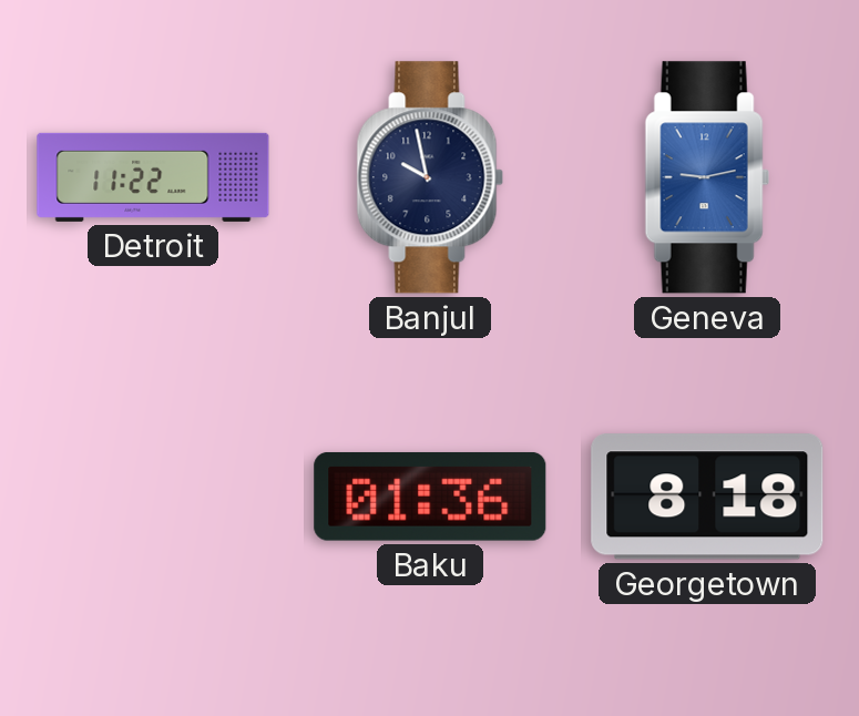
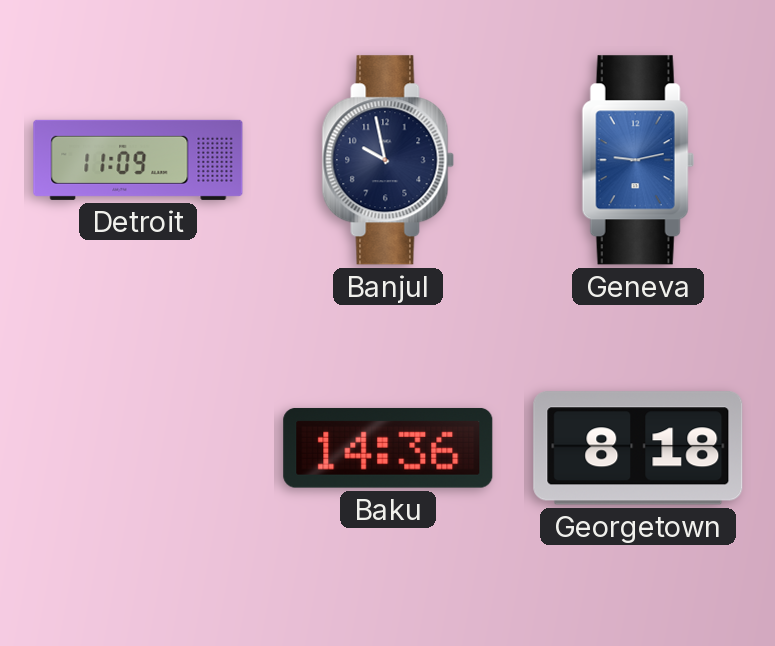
Detroit: 11:22 -> 11:09 (138, 160)
Baku: 01:36 -> 14:36 (388, 448)
